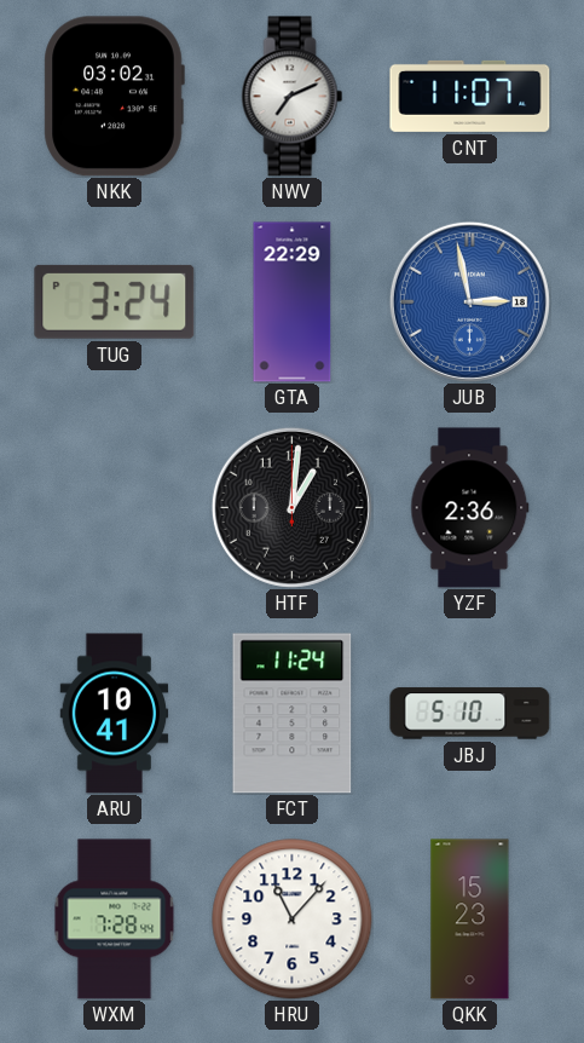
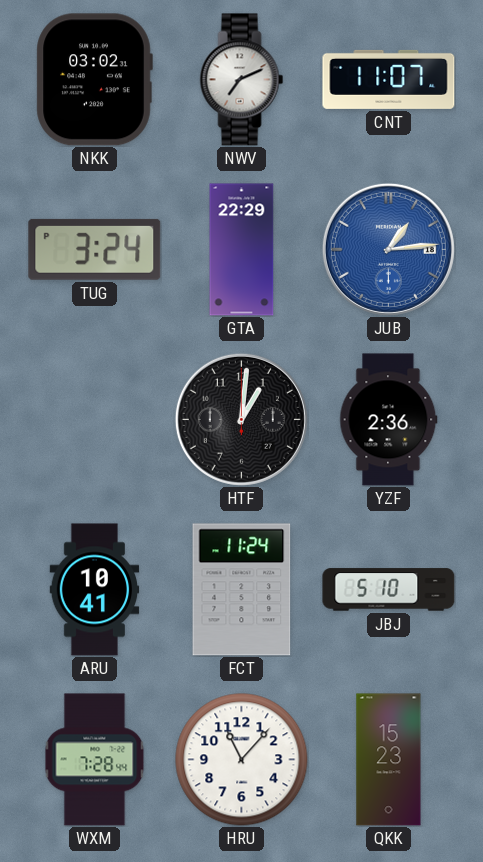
JUB: 2:58 -> 1:14 (388, 249)
